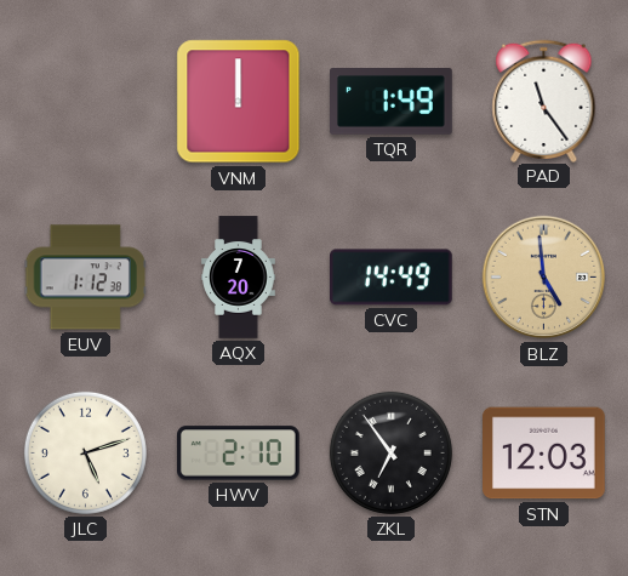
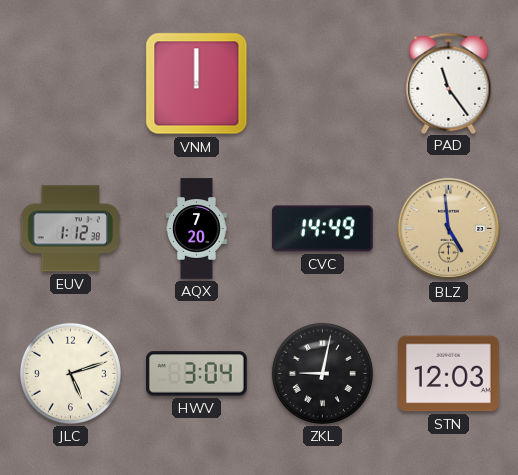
TQR: 1:49 -> none (392, 102)
HWV: 2:10 -> 3:04 (197, 374)
ZKL: 6:54 -> 9:02 (322, 373)
